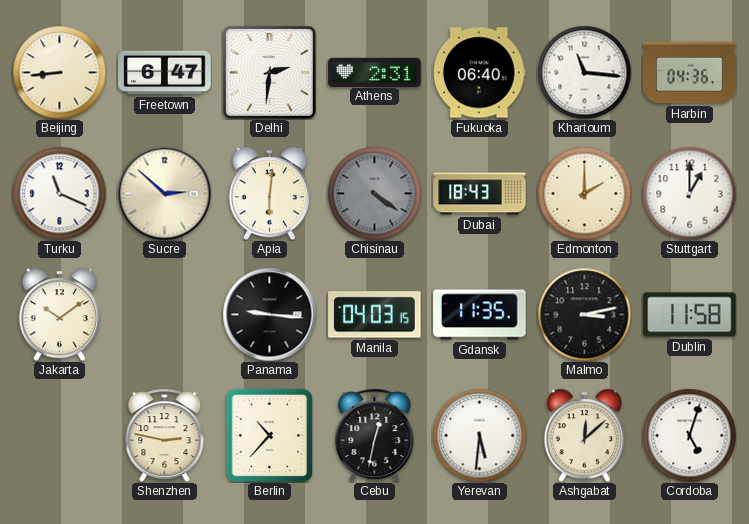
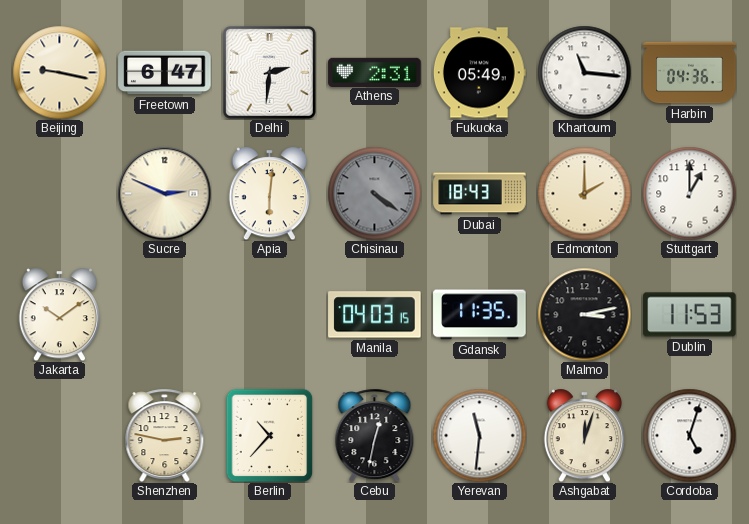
Beijing: 8:44 -> 9:17 (59, 72)
Fukuoka: 06:40 -> 05:49 (479, 73)
Turku: 11:19 -> none (59, 193)
Sucre: 2:52 -> 2:49 (164, 193)
Panama: 9:16 -> none (269, 314)
Dublin: 11:58 -> 11:53 (690, 315)
Yerevan: 5:31 -> 11:31 (479, 435)
Ashgabat: 12:08 -> 12:03 (584, 435)
